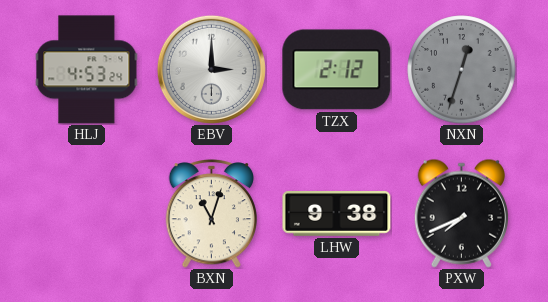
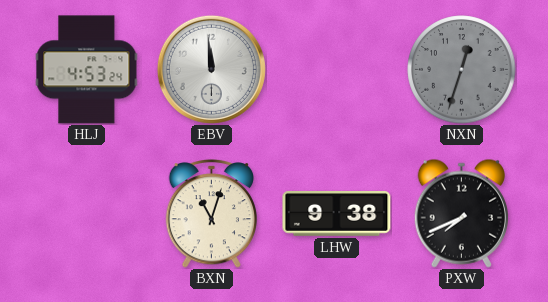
EBV: 3:00 -> 11:59 (211, 69)
TZX: 2:12 -> none (337, 70)
